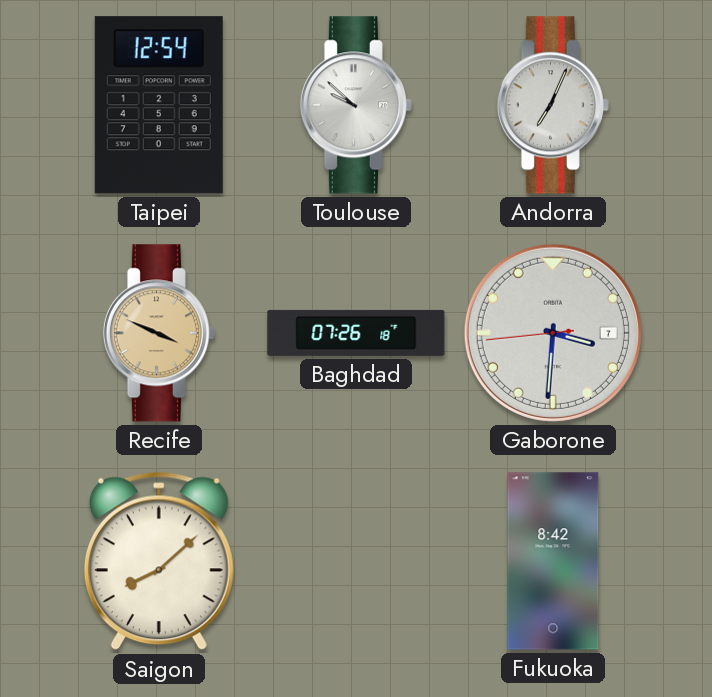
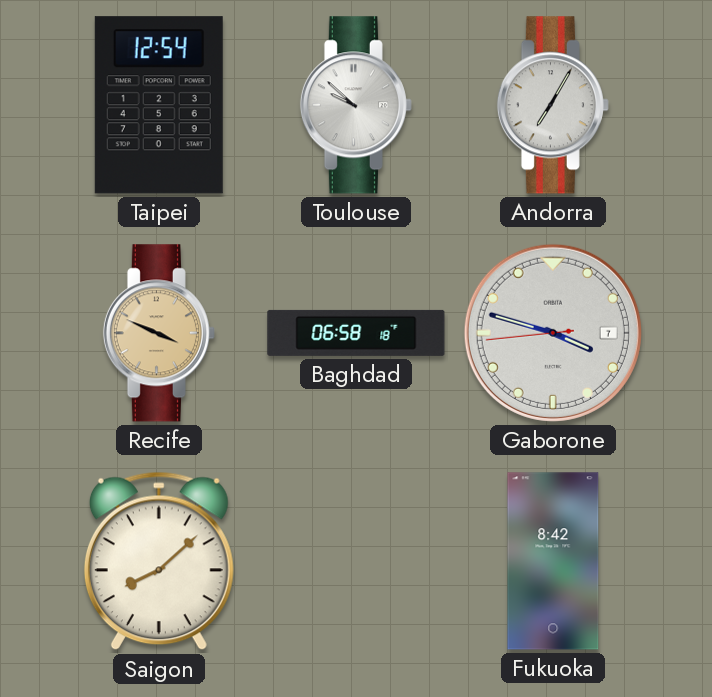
Andorra: 7:04 -> 7:05 (553, 105)
Baghdad: 07:26 -> 06:58 (356, 333)
Gaborone: 3:30 -> 3:47 (553, 333)
